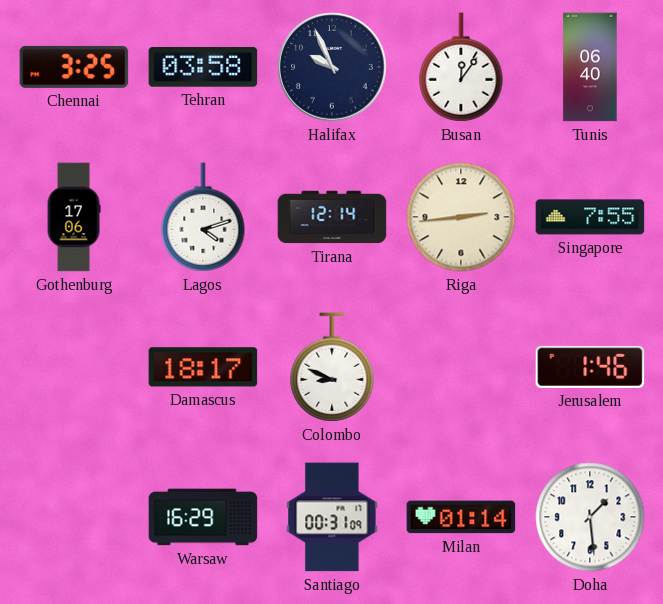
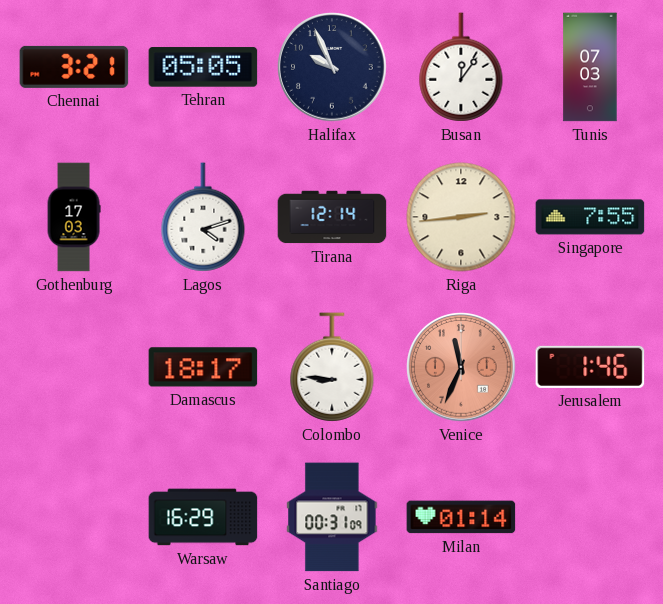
Chennai: 3:25 -> 3:21 (74, 67)
Tehran: 03:58 -> 05:05 (203, 67)
Tunis: 06:40 -> 07:03 (590, 67)
Gothenburg: 17:06 -> 17:03 (74, 217)
Colombo: 8:49 -> 8:46 (332, 367)
Venice: none -> 11:34 (461, 367)
Doha: 1:29 -> none (590, 517)
